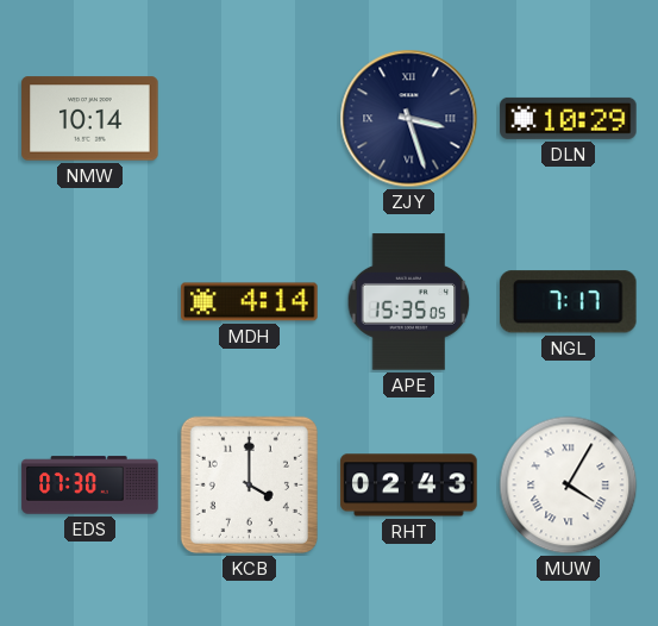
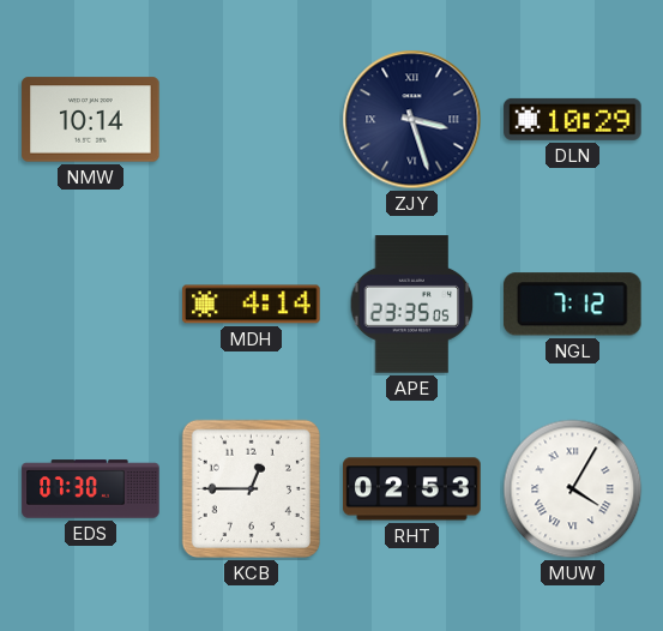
APE: 15:35 -> 23:35 (412, 305)
NGL: 7:17 -> 7:12 (572, 305)
KCB: 4:00 -> 12:45 (251, 488)
RHT: 02:43 -> 02:53 (412, 489)
